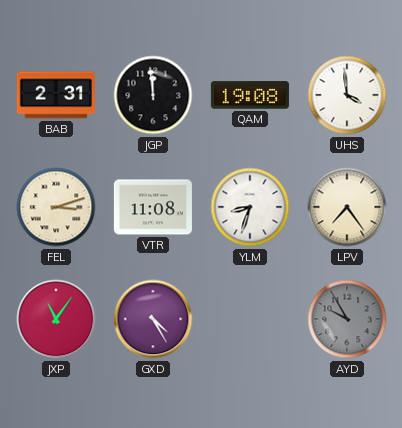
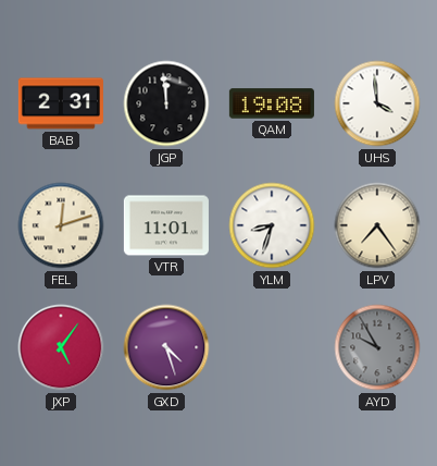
FEL: 3:12 -> 12:12 (61, 225)
VTR: 11:08 -> 11:01 (166, 225)
JXP: 11:06 -> 5:06 (61, 347)
GXD: 4:25 -> 4:27 (166, 347)
